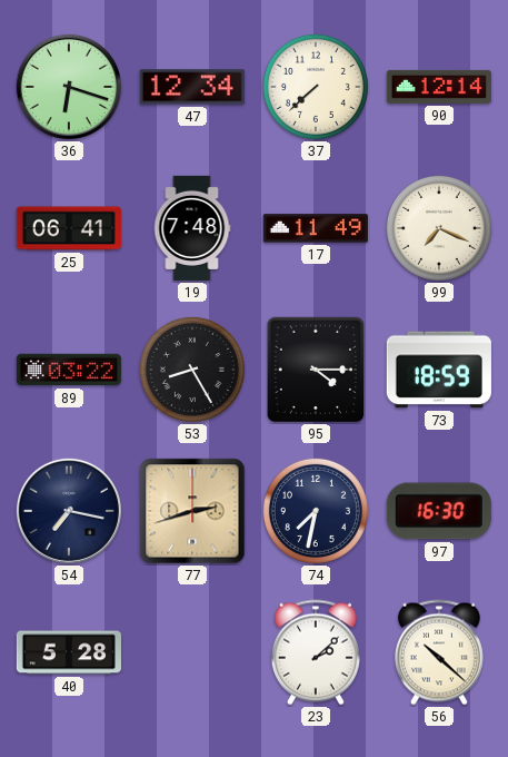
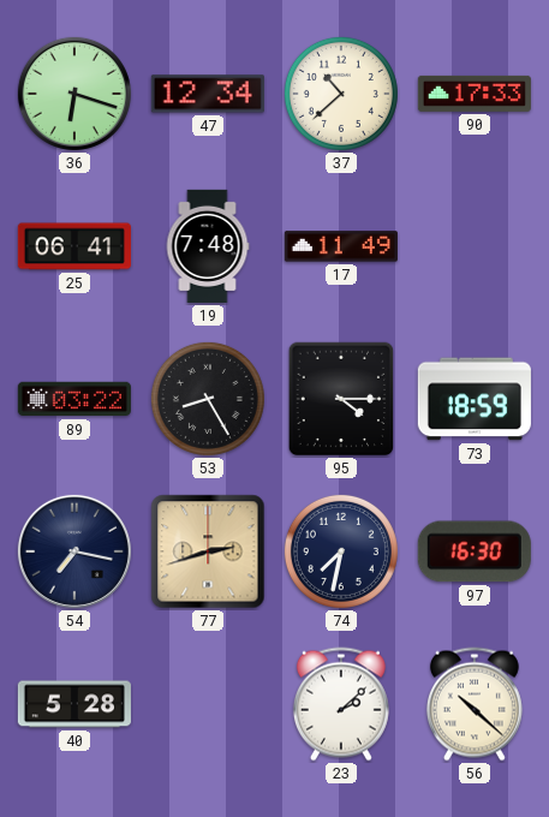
37: 7:38 -> 10:38 (341, 94)
90: 12:14 -> 17:33 (475, 94)
99: 7:19 -> none (439, 228)
